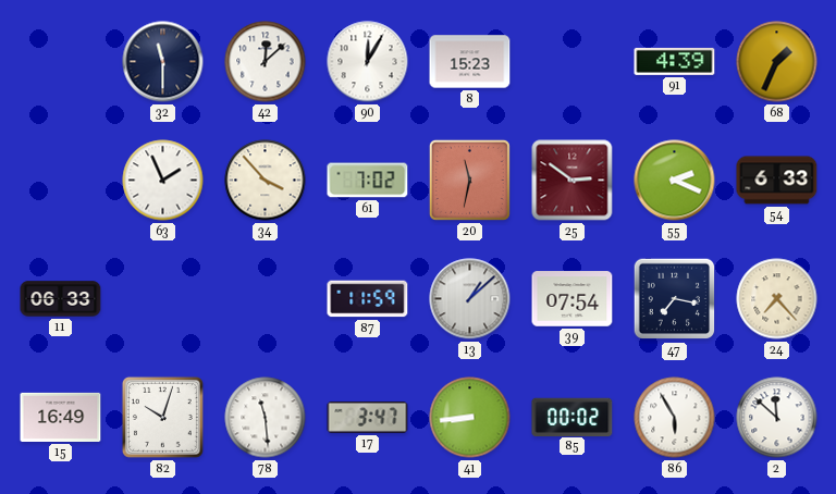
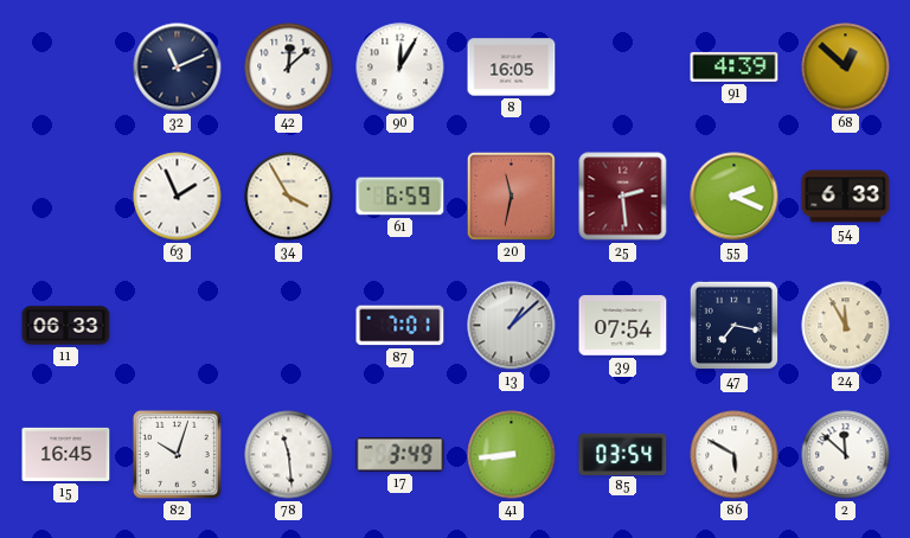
32: 11:30 -> 11:11 (178, 68)
8: 15:23 -> 16:05 (512, 68)
68: 1:34 -> 12:52 (846, 68)
34: 3:53 -> 3:55 (289, 197)
61: 7:02 -> 6:59 (400, 197)
25: 2:51 -> 2:29 (623, 197)
87: 11:59 -> 7:01 (400, 326)
24: 7:23 -> 11:55 (846, 326)
15: 16:49 -> 16:45 (66, 454)
17: 3:47 -> 3:49 (400, 455)
85: 00:02 -> 03:54 (623, 454)
86: 5:55 -> 5:50 (735, 455)
